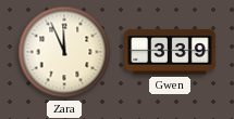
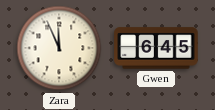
Gwen: 3:39 -> 6:45 (156, 48)
